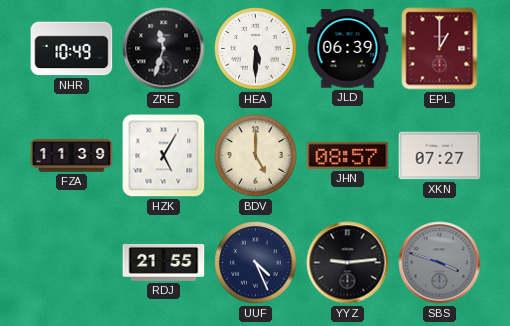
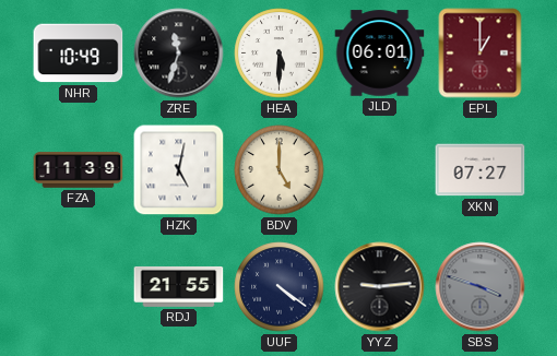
JLD: 06:39 -> 06:01 (380, 54)
HZK: 5:05 -> 5:02 (179, 170)
JHN: 08:57 -> none (348, 155)
UUF: 4:26 -> 4:21 (280, 287)
